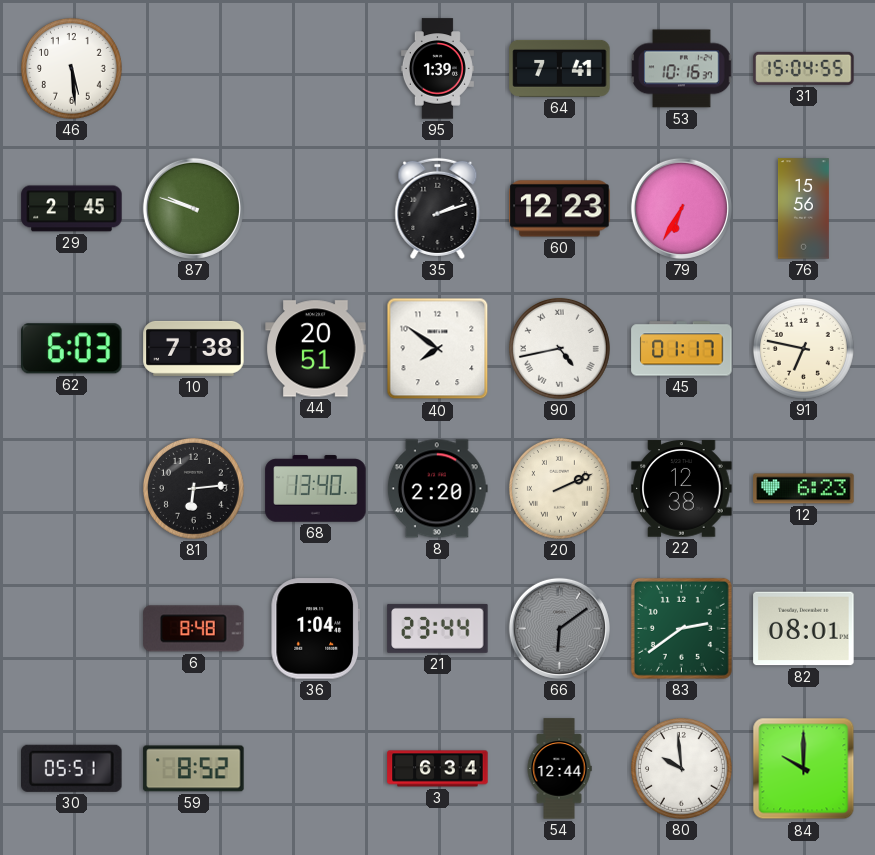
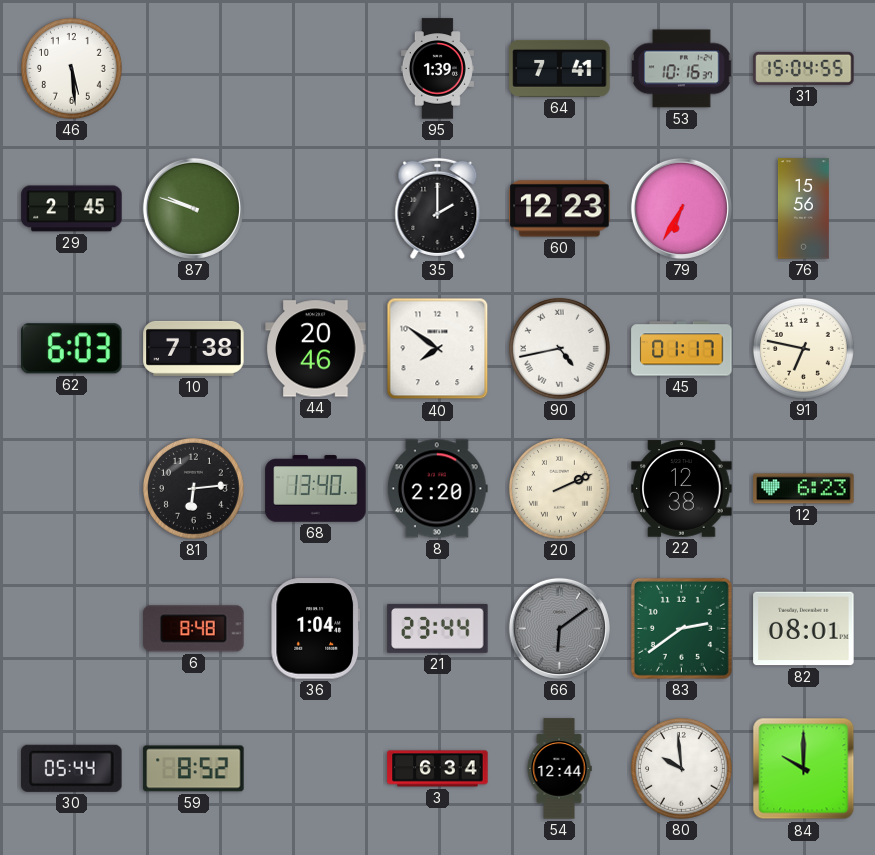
35: 2:12 -> 2:00 (438, 208)
44: 20:51 -> 20:46 (316, 349)
30: 05:51 -> 05:44 (72, 768)
